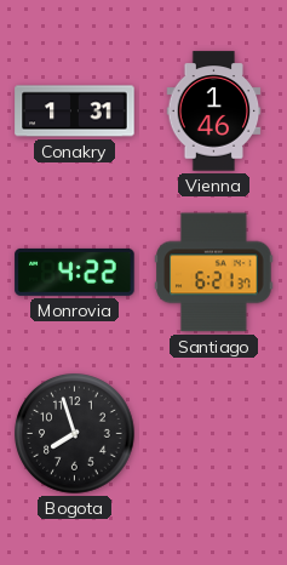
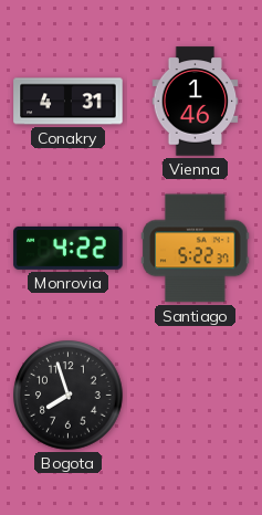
Conakry: 1:31 -> 4:31 (69, 102)
Santiago: 6:21 -> 5:22 (196, 249)
